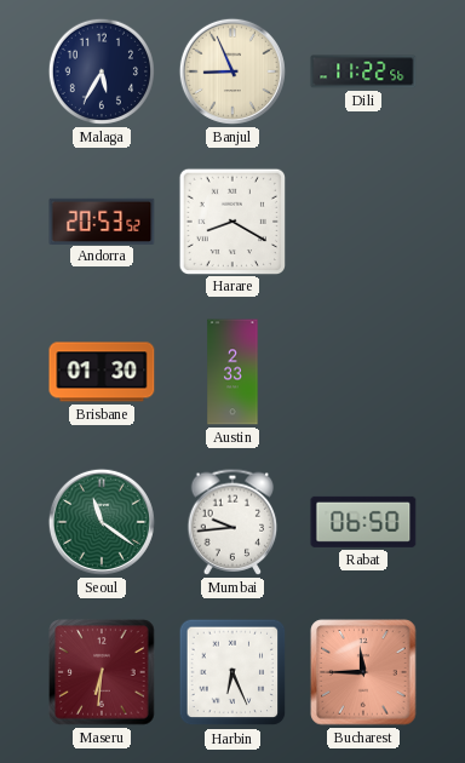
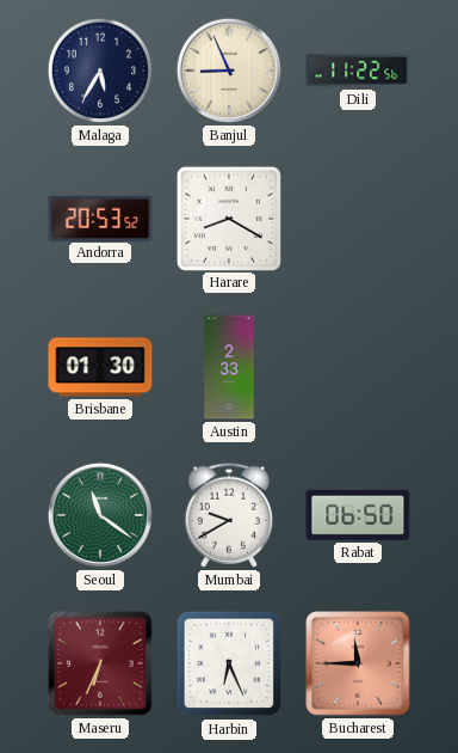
Mumbai: 9:44 -> 9:40 (229, 515)
Maseru: 6:31 -> 6:34 (100, 663)
